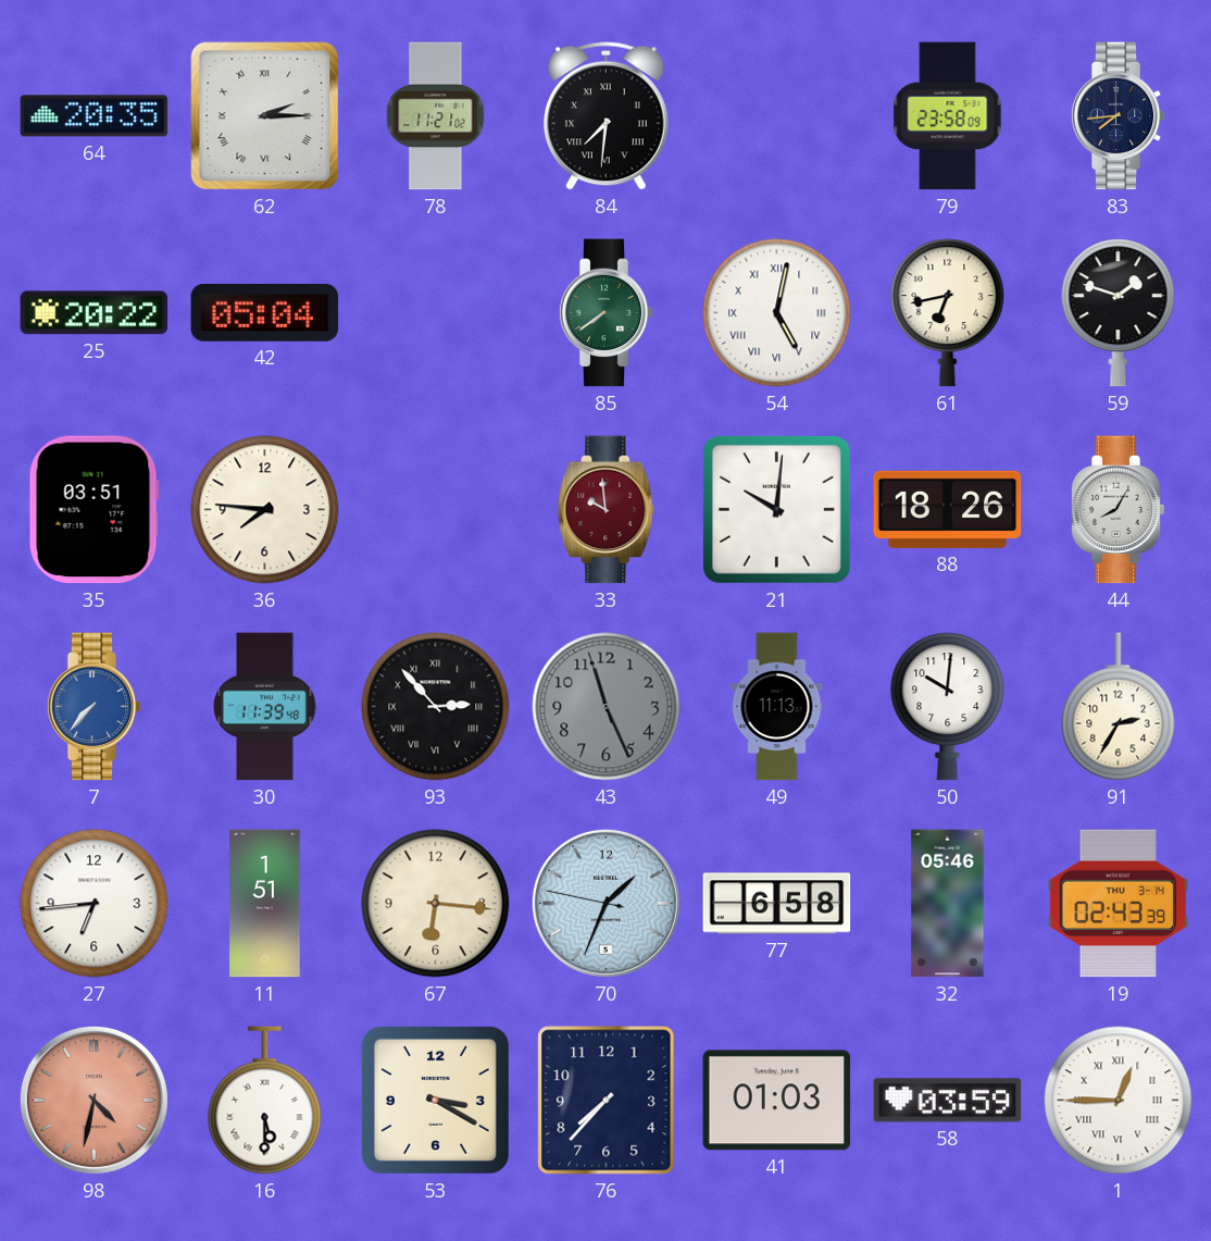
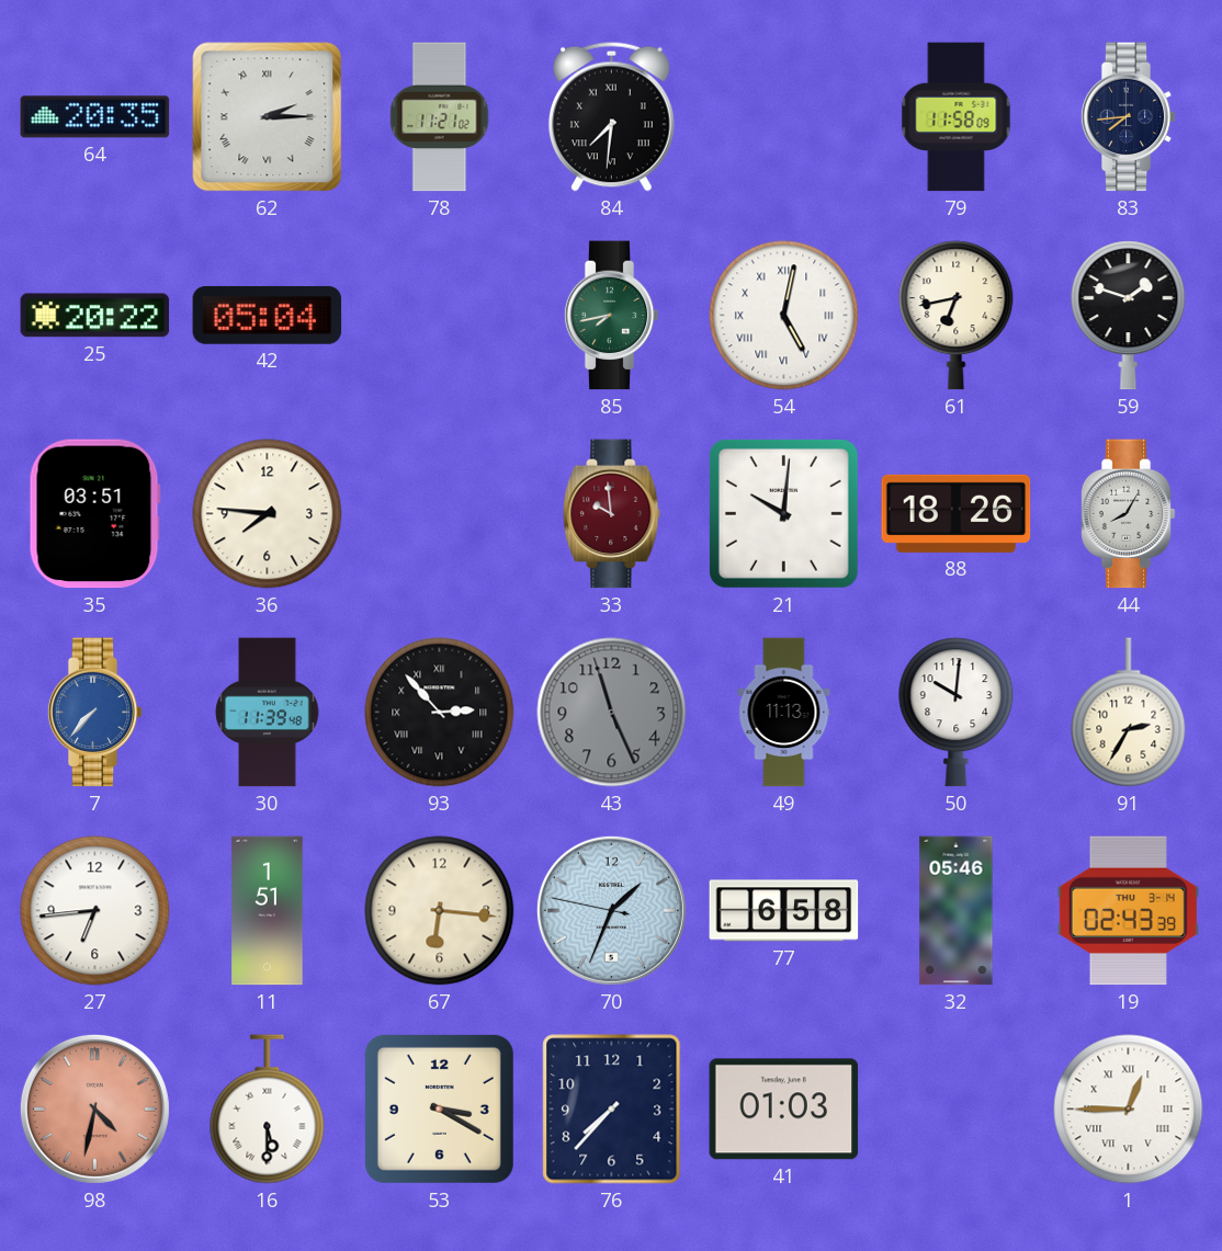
79: 23:58 -> 11:58 (957, 117)
85: 7:39 -> 7:43 (611, 316)
58: 03:59 -> none (948, 1101)
